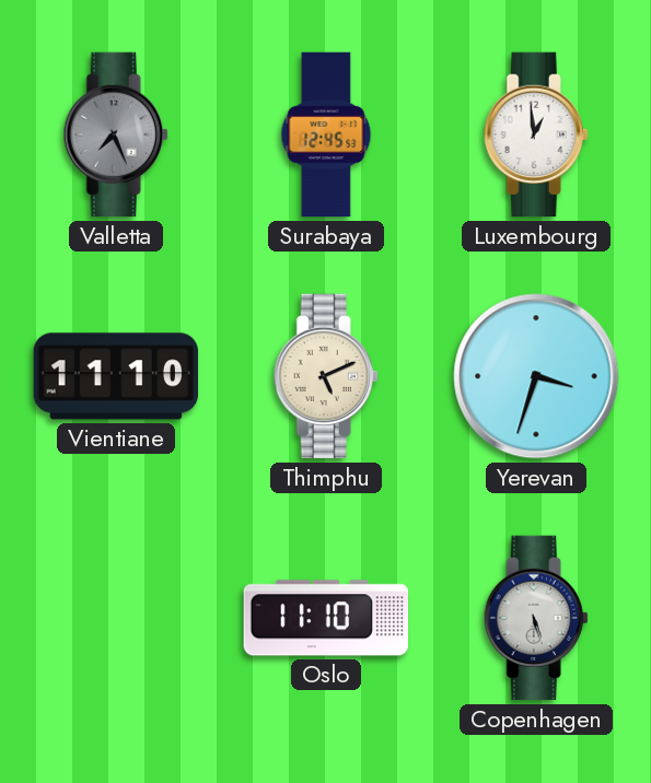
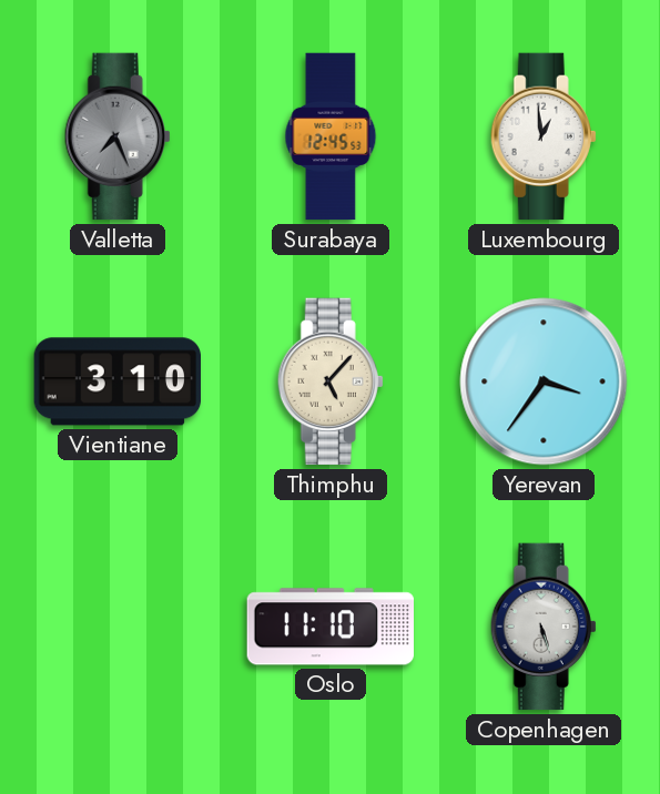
Vientiane: 11:10 -> 3:10 (116, 381)
Thimphu: 5:11 -> 5:07 (331, 381)
Yerevan: 3:33 -> 3:36 (544, 381)
